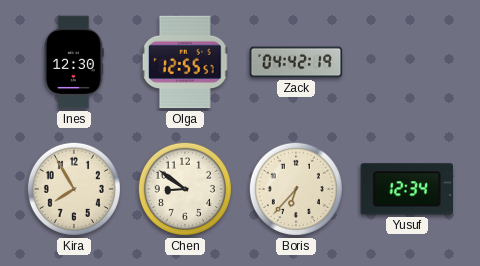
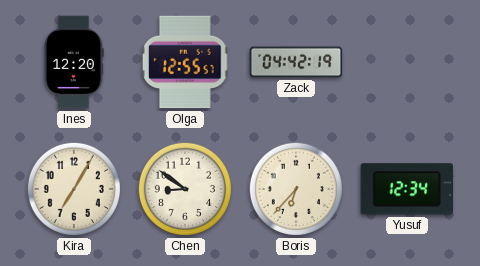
Ines: 12:30 -> 12:20 (74, 62)
Kira: 7:55 -> 7:05 (74, 189)
